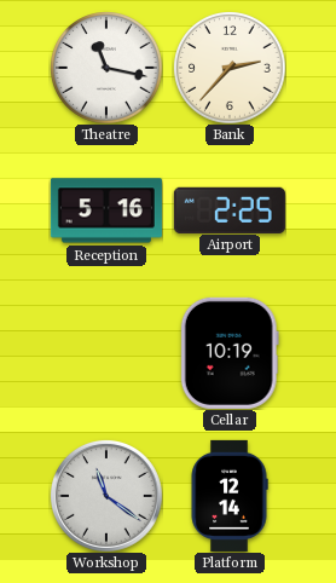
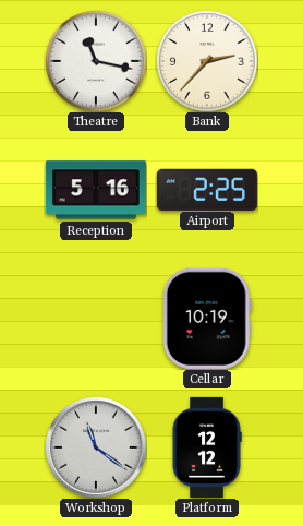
Platform: 12:14 -> 12:12 (207, 447)
